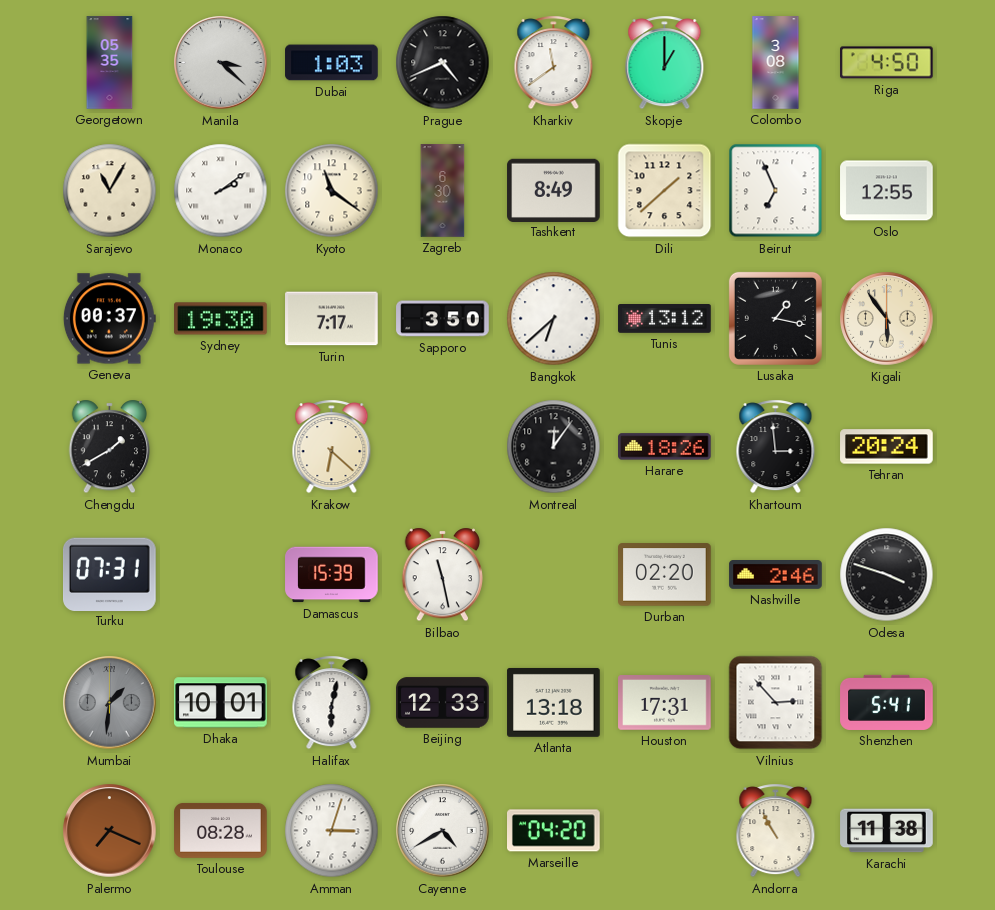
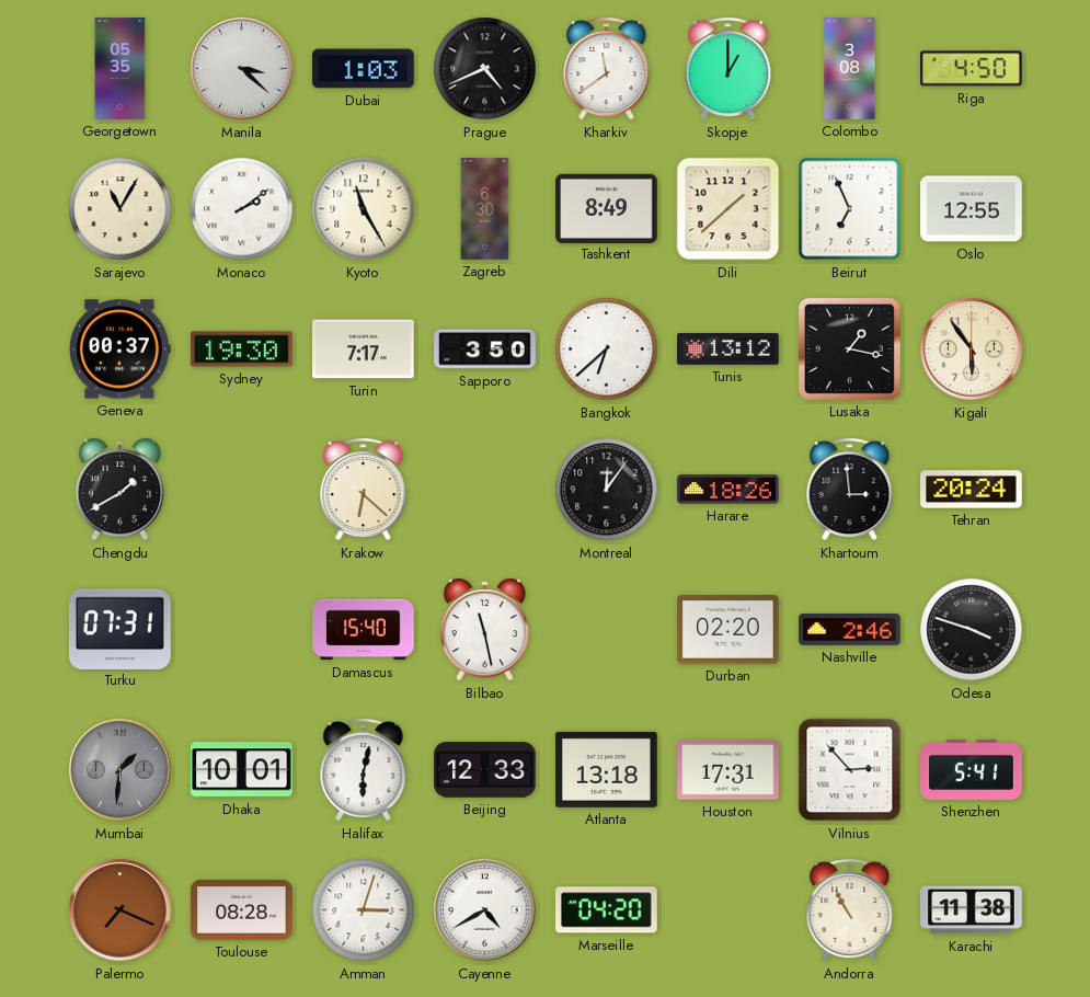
Kyoto: 11:21 -> 11:25 (364, 209)
Damascus: 15:39 -> 15:40 (364, 630)
